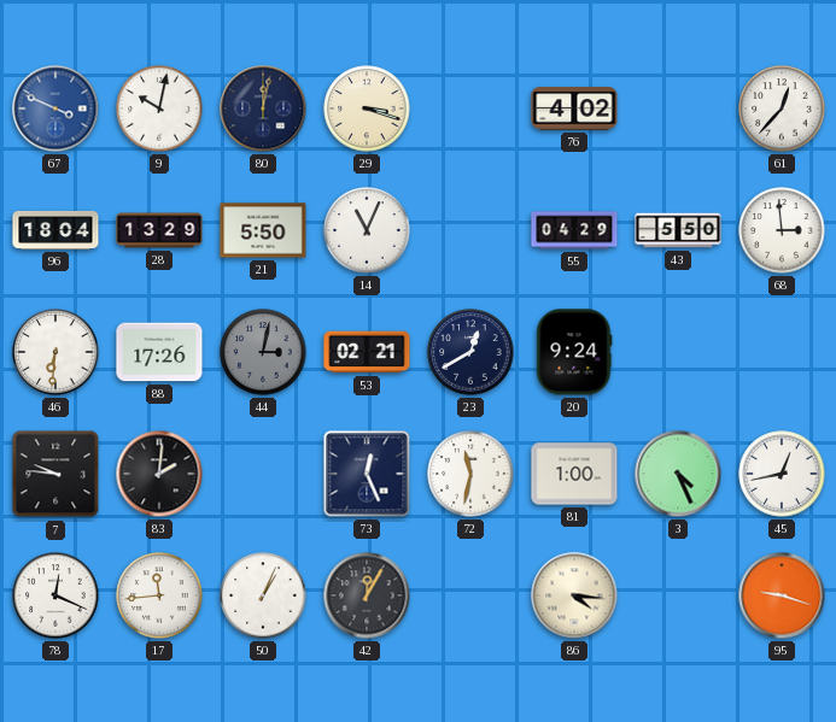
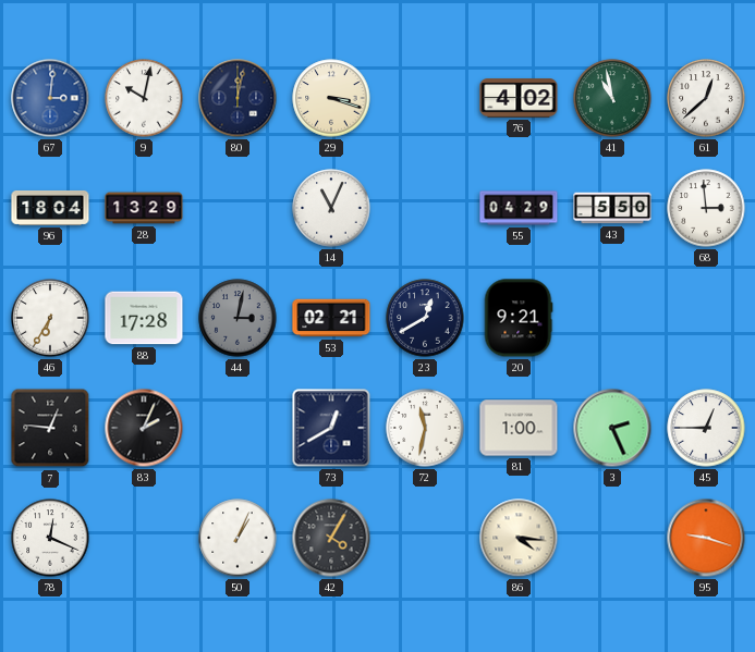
67: 3:49 -> 3:01 (50, 98)
41: none -> 10:58 (612, 98)
61: 12:37 -> 12:38 (706, 98)
21: 5:50 -> none (263, 230)
46: 6:31 -> 6:35 (50, 318)
88: 17:26 -> 17:28 (144, 318)
20: 9:24 -> 9:21 (519, 318)
7: 9:46 -> 12:46 (50, 428)
83: 2:01 -> 2:04 (144, 428)
73: 12:26 -> 12:40 (331, 428)
3: 4:26 -> 2:26 (612, 428)
45: 12:43 -> 12:45 (706, 428)
17: 11:44 -> none (159, 595)
42: 12:05 -> 4:05 (331, 538)
